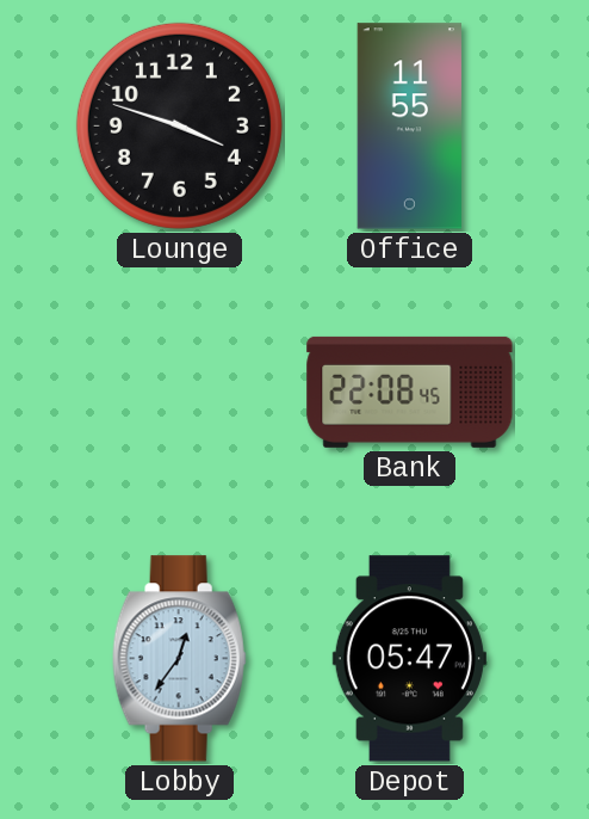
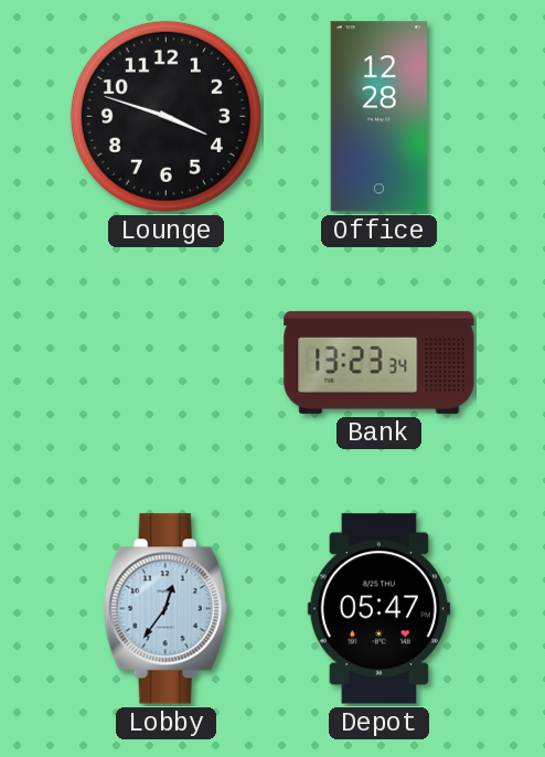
Office: 11:55 -> 12:28 (380, 117)
Bank: 22:08 -> 13:23 (380, 362)
